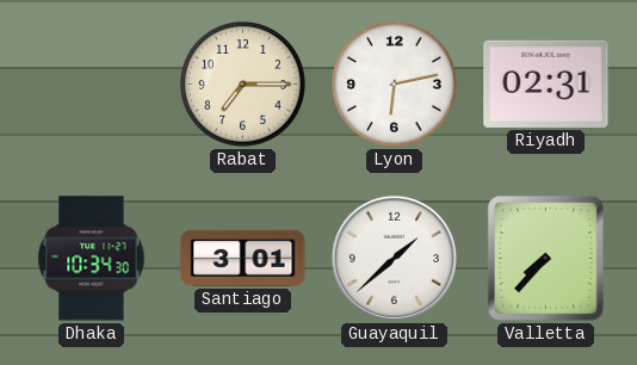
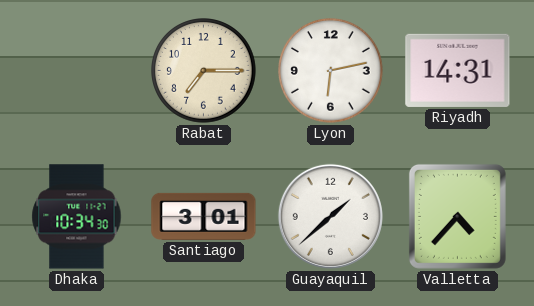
Riyadh: 02:31 -> 14:31 (458, 70)
Valletta: 7:37 -> 4:37 (457, 216)
